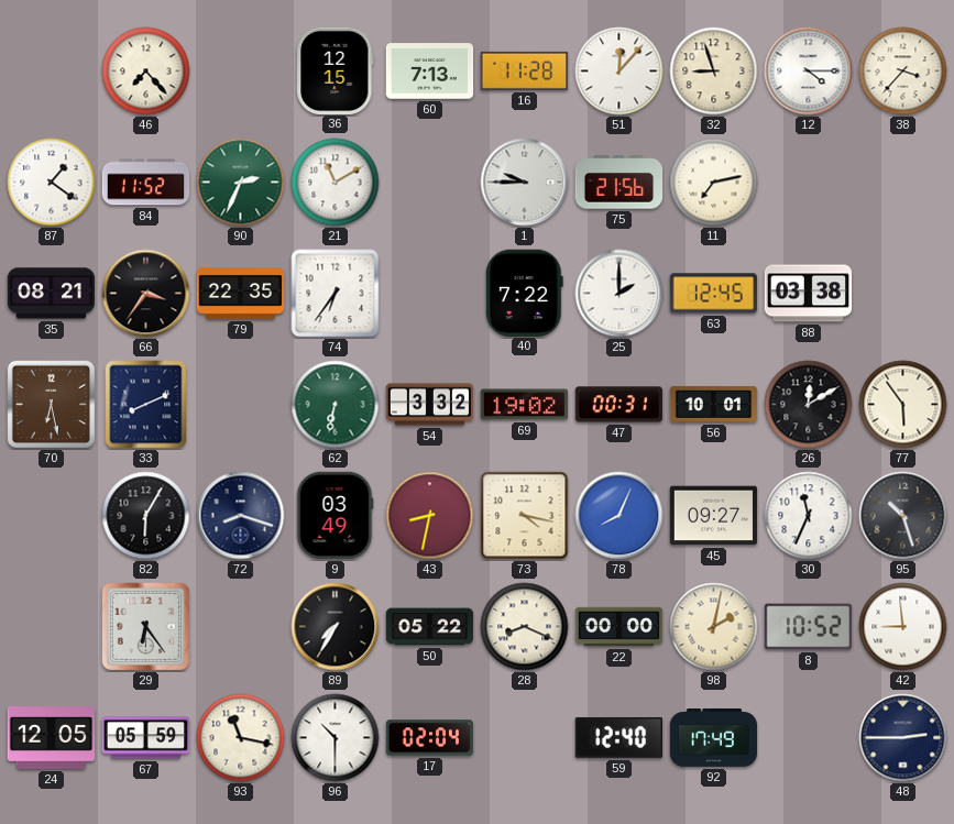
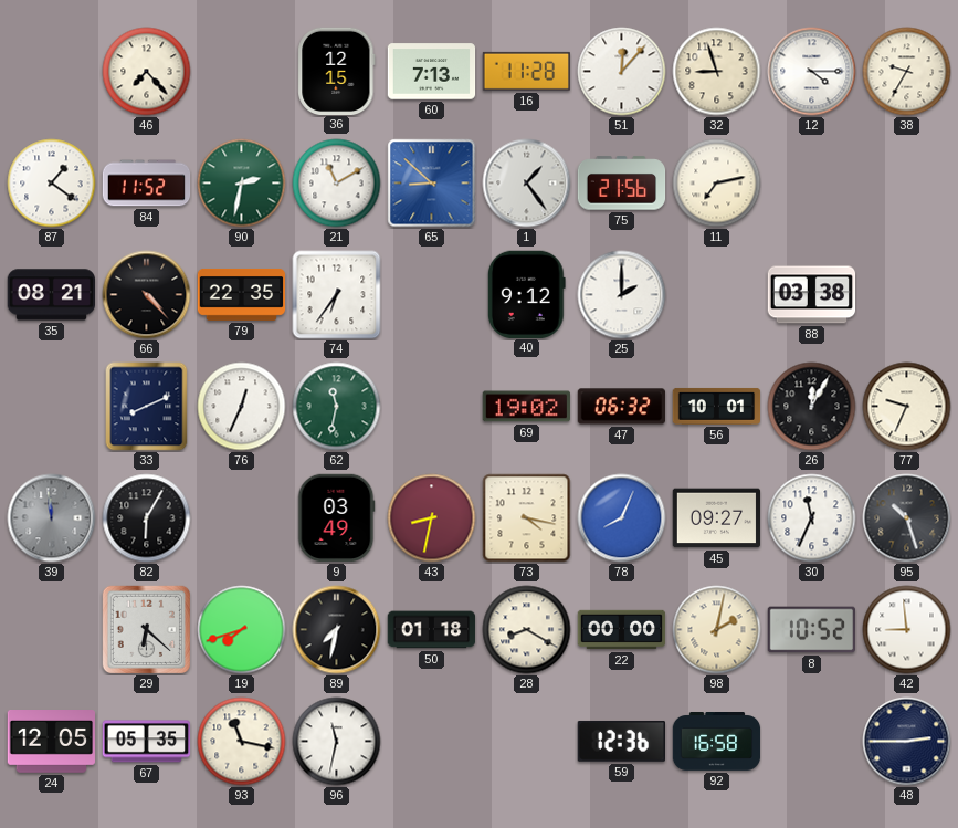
38: 3:37 -> 9:35 (907, 72)
90: 2:34 -> 2:32 (242, 184)
65: none -> 8:52 (432, 184)
1: 9:45 -> 1:24 (527, 184)
66: 3:36 -> 4:23 (147, 295)
40: 7:22 -> 9:12 (526, 294)
63: 12:45 -> none (713, 294)
70: 6:28 -> none (52, 405)
76: none -> 12:34 (242, 407)
62: 6:32 -> 11:32 (337, 407)
54: 3:32 -> none (430, 405)
47: 00:31 -> 06:32 (622, 407)
26: 12:10 -> 12:05 (812, 407)
77: 5:54 -> 9:34 (907, 407)
39: none -> 11:59 (52, 518)
72: 8:18 -> none (241, 516)
29: 6:24 -> 6:22 (147, 630)
19: none -> 7:42 (242, 630)
89: 7:35 -> 7:32 (337, 630)
50: 05:22 -> 01:18 (432, 630)
28: 8:19 -> 8:20 (527, 630)
67: 05:59 -> 05:35 (147, 742)
96: 10:30 -> 11:32 (337, 742)
17: 02:04 -> none (430, 738)
59: 12:40 -> 12:36 (621, 741)
92: 17:49 -> 16:58 (717, 742)
